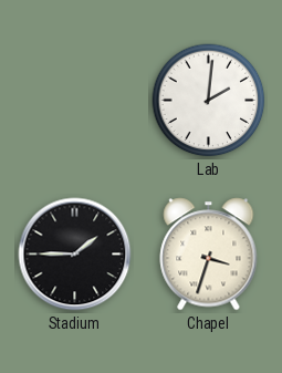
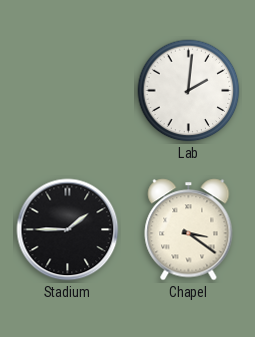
Chapel: 3:33 -> 3:21 (189, 230)
